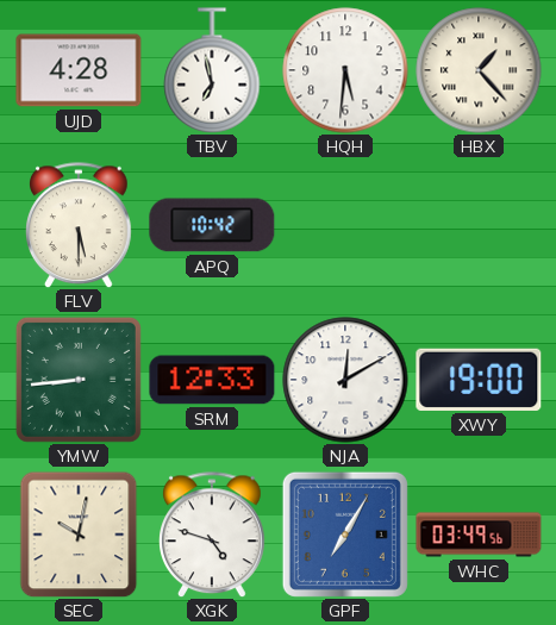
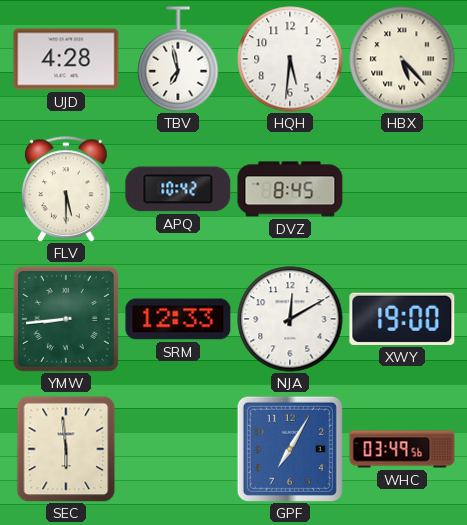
HBX: 1:23 -> 5:23 (402, 59)
DVZ: none -> 8:45 (290, 189)
SEC: 10:02 -> 5:59 (66, 449)
XGK: 4:48 -> none (213, 535)
